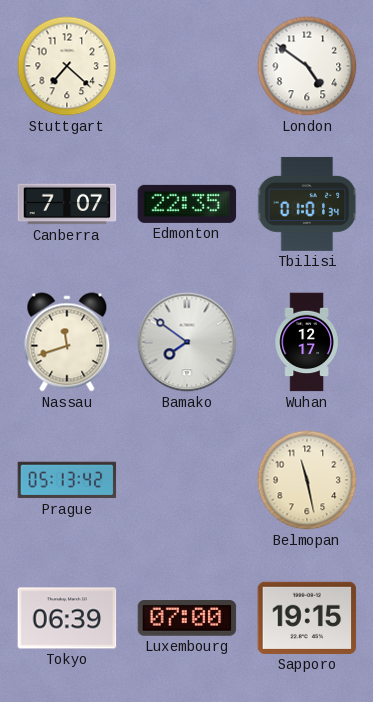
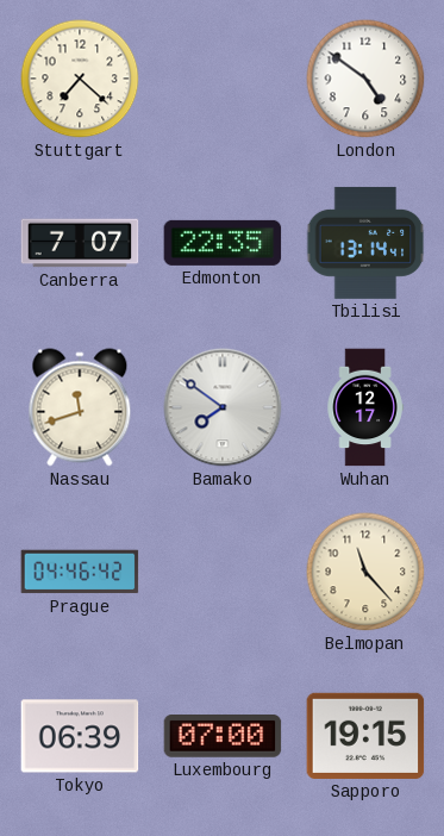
Tbilisi: 01:01 -> 13:14 (365, 243)
Prague: 05:13 -> 04:46 (80, 572)
Belmopan: 11:28 -> 11:23 (365, 572)
